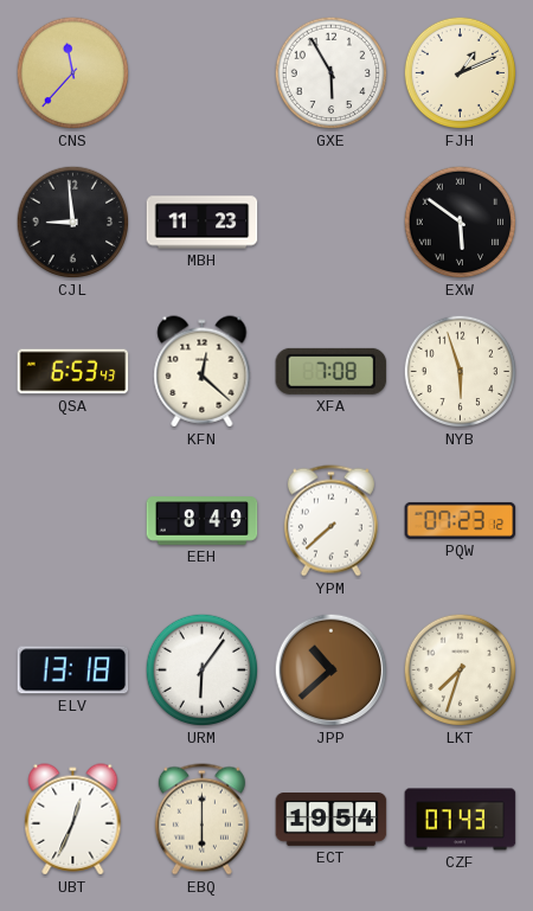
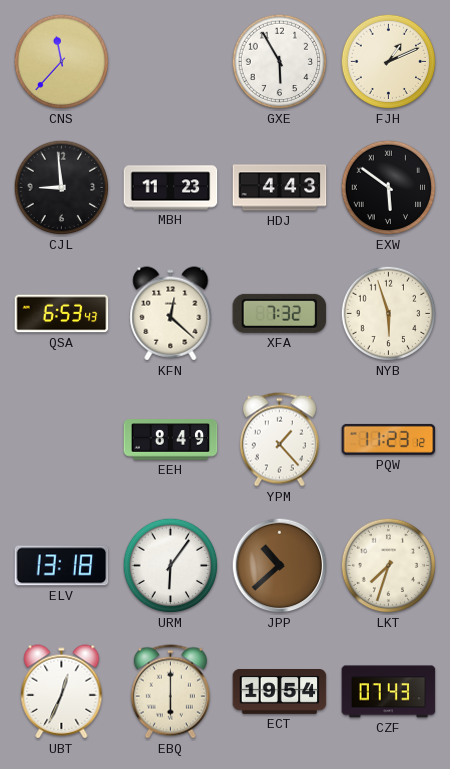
HDJ: none -> 4:43 (280, 188)
XFA: 7:08 -> 7:32 (280, 313)
YPM: 7:38 -> 1:23 (279, 440)
PQW: 07:23 -> 11:23 (389, 439)
